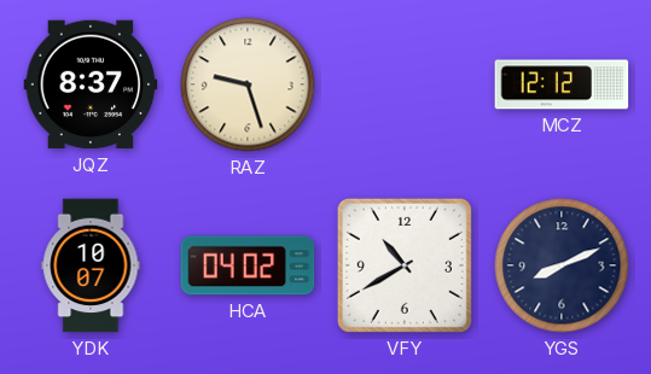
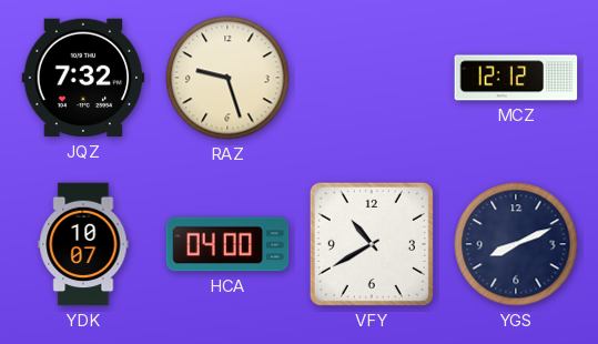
JQZ: 8:37 -> 7:32 (83, 78)
HCA: 04:02 -> 04:00 (227, 244)
